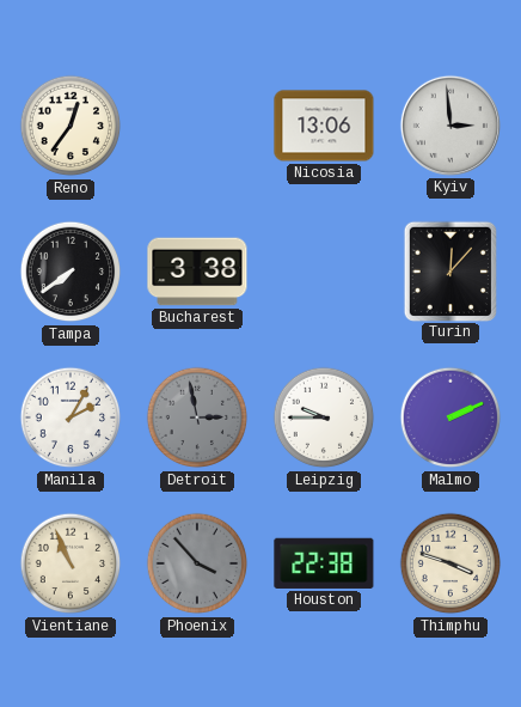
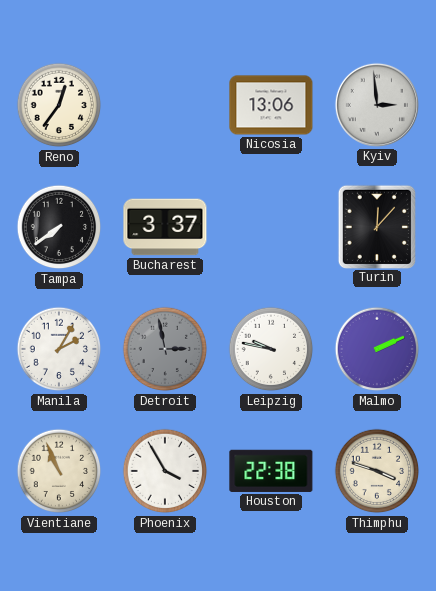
Bucharest: 3:38 -> 3:37 (165, 227)
Leipzig: 9:45 -> 9:47 (271, 349)
Phoenix: 3:53 -> 3:55 (165, 471)
Phoenix dial: grey -> white (165, 471)
